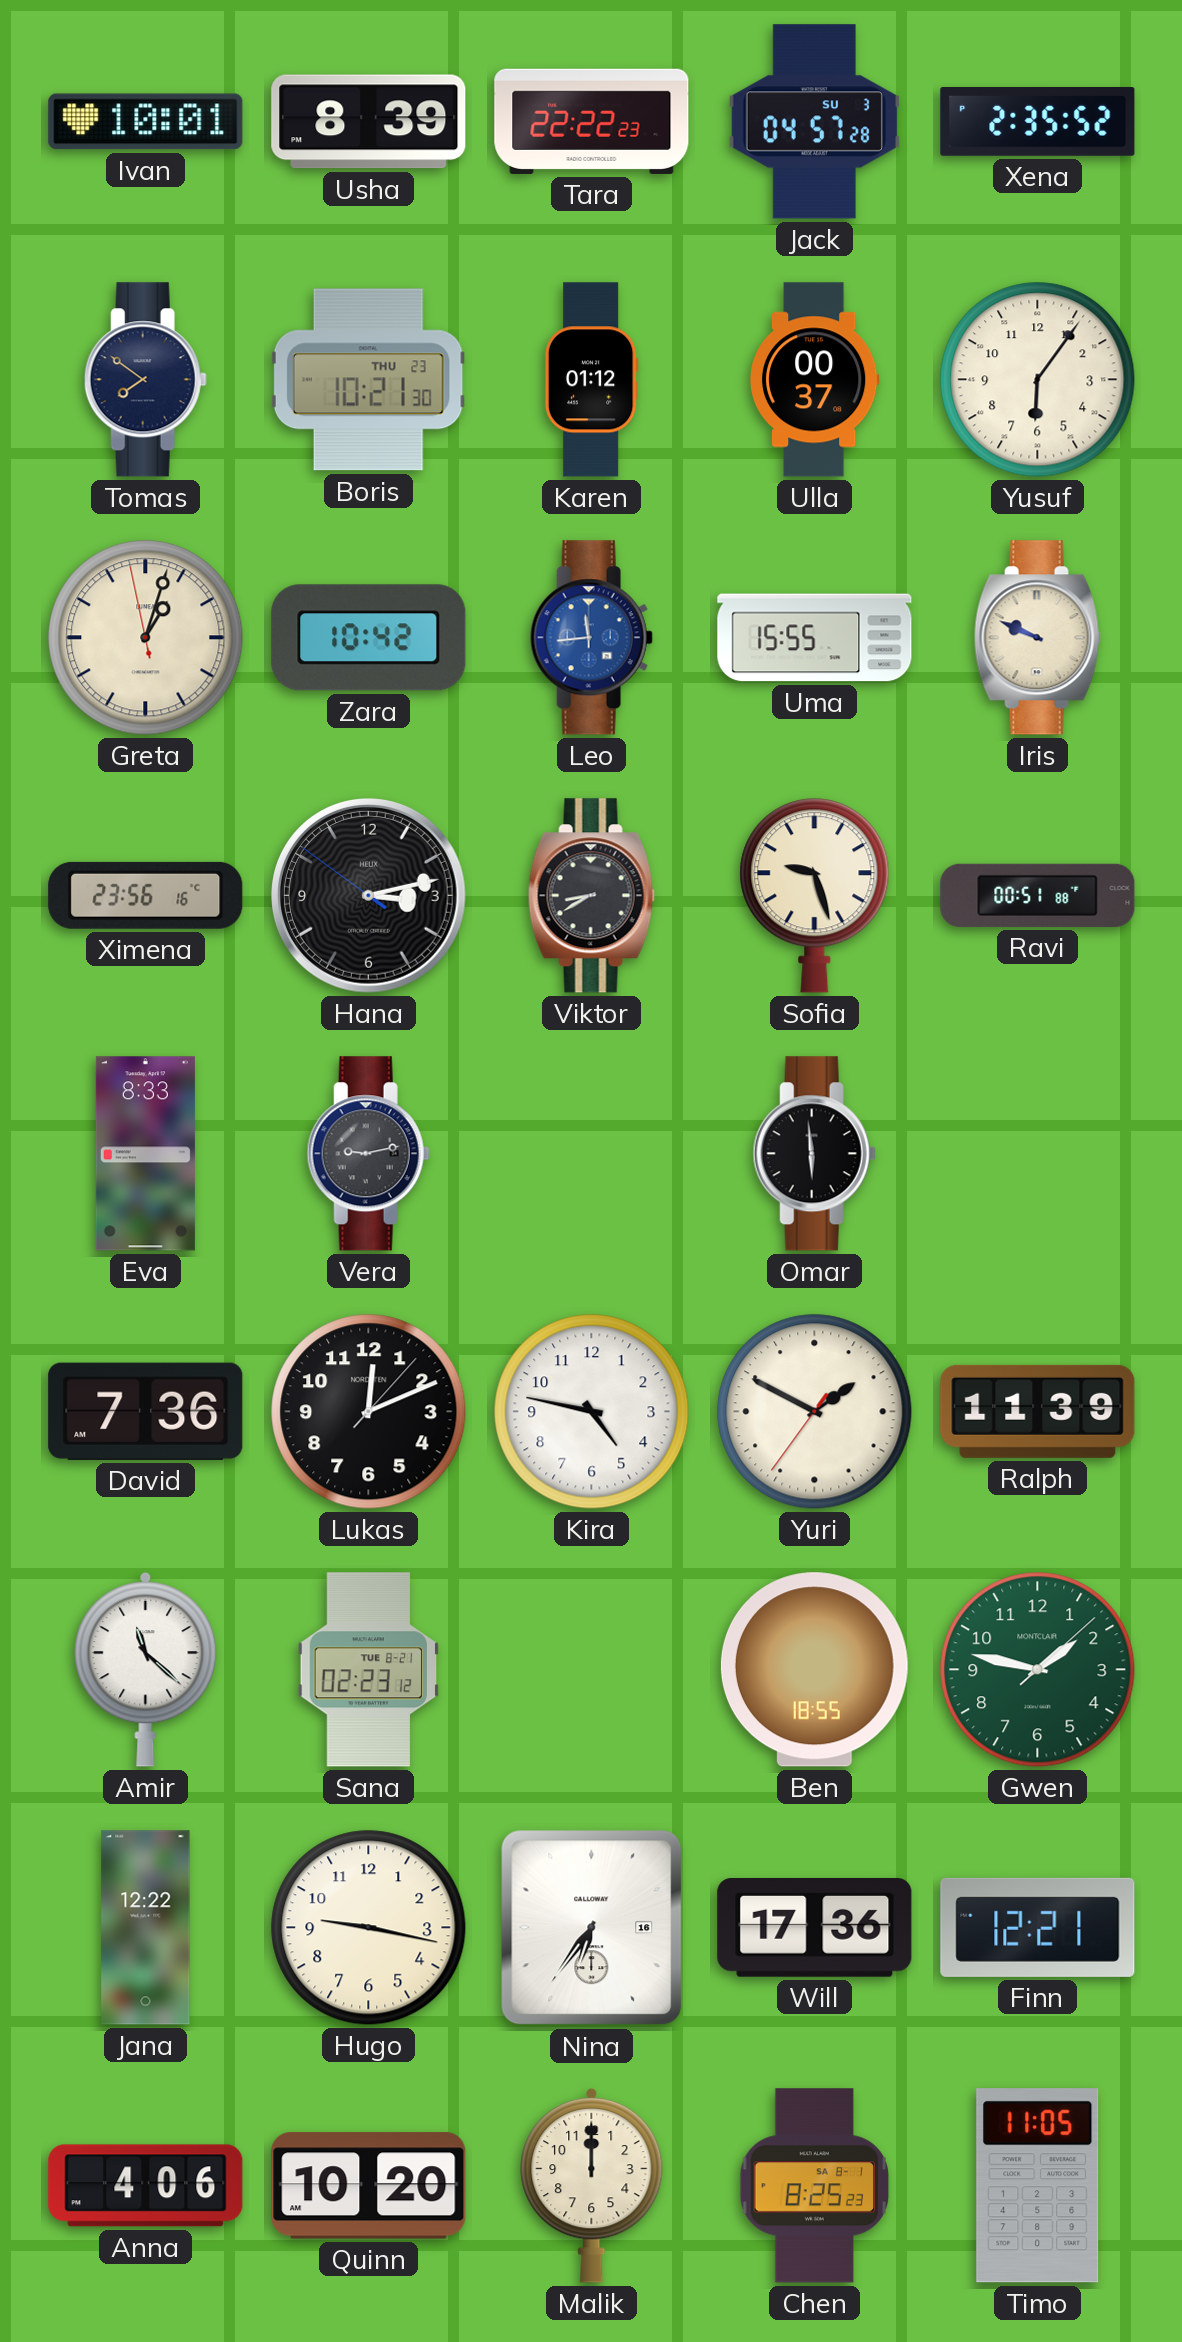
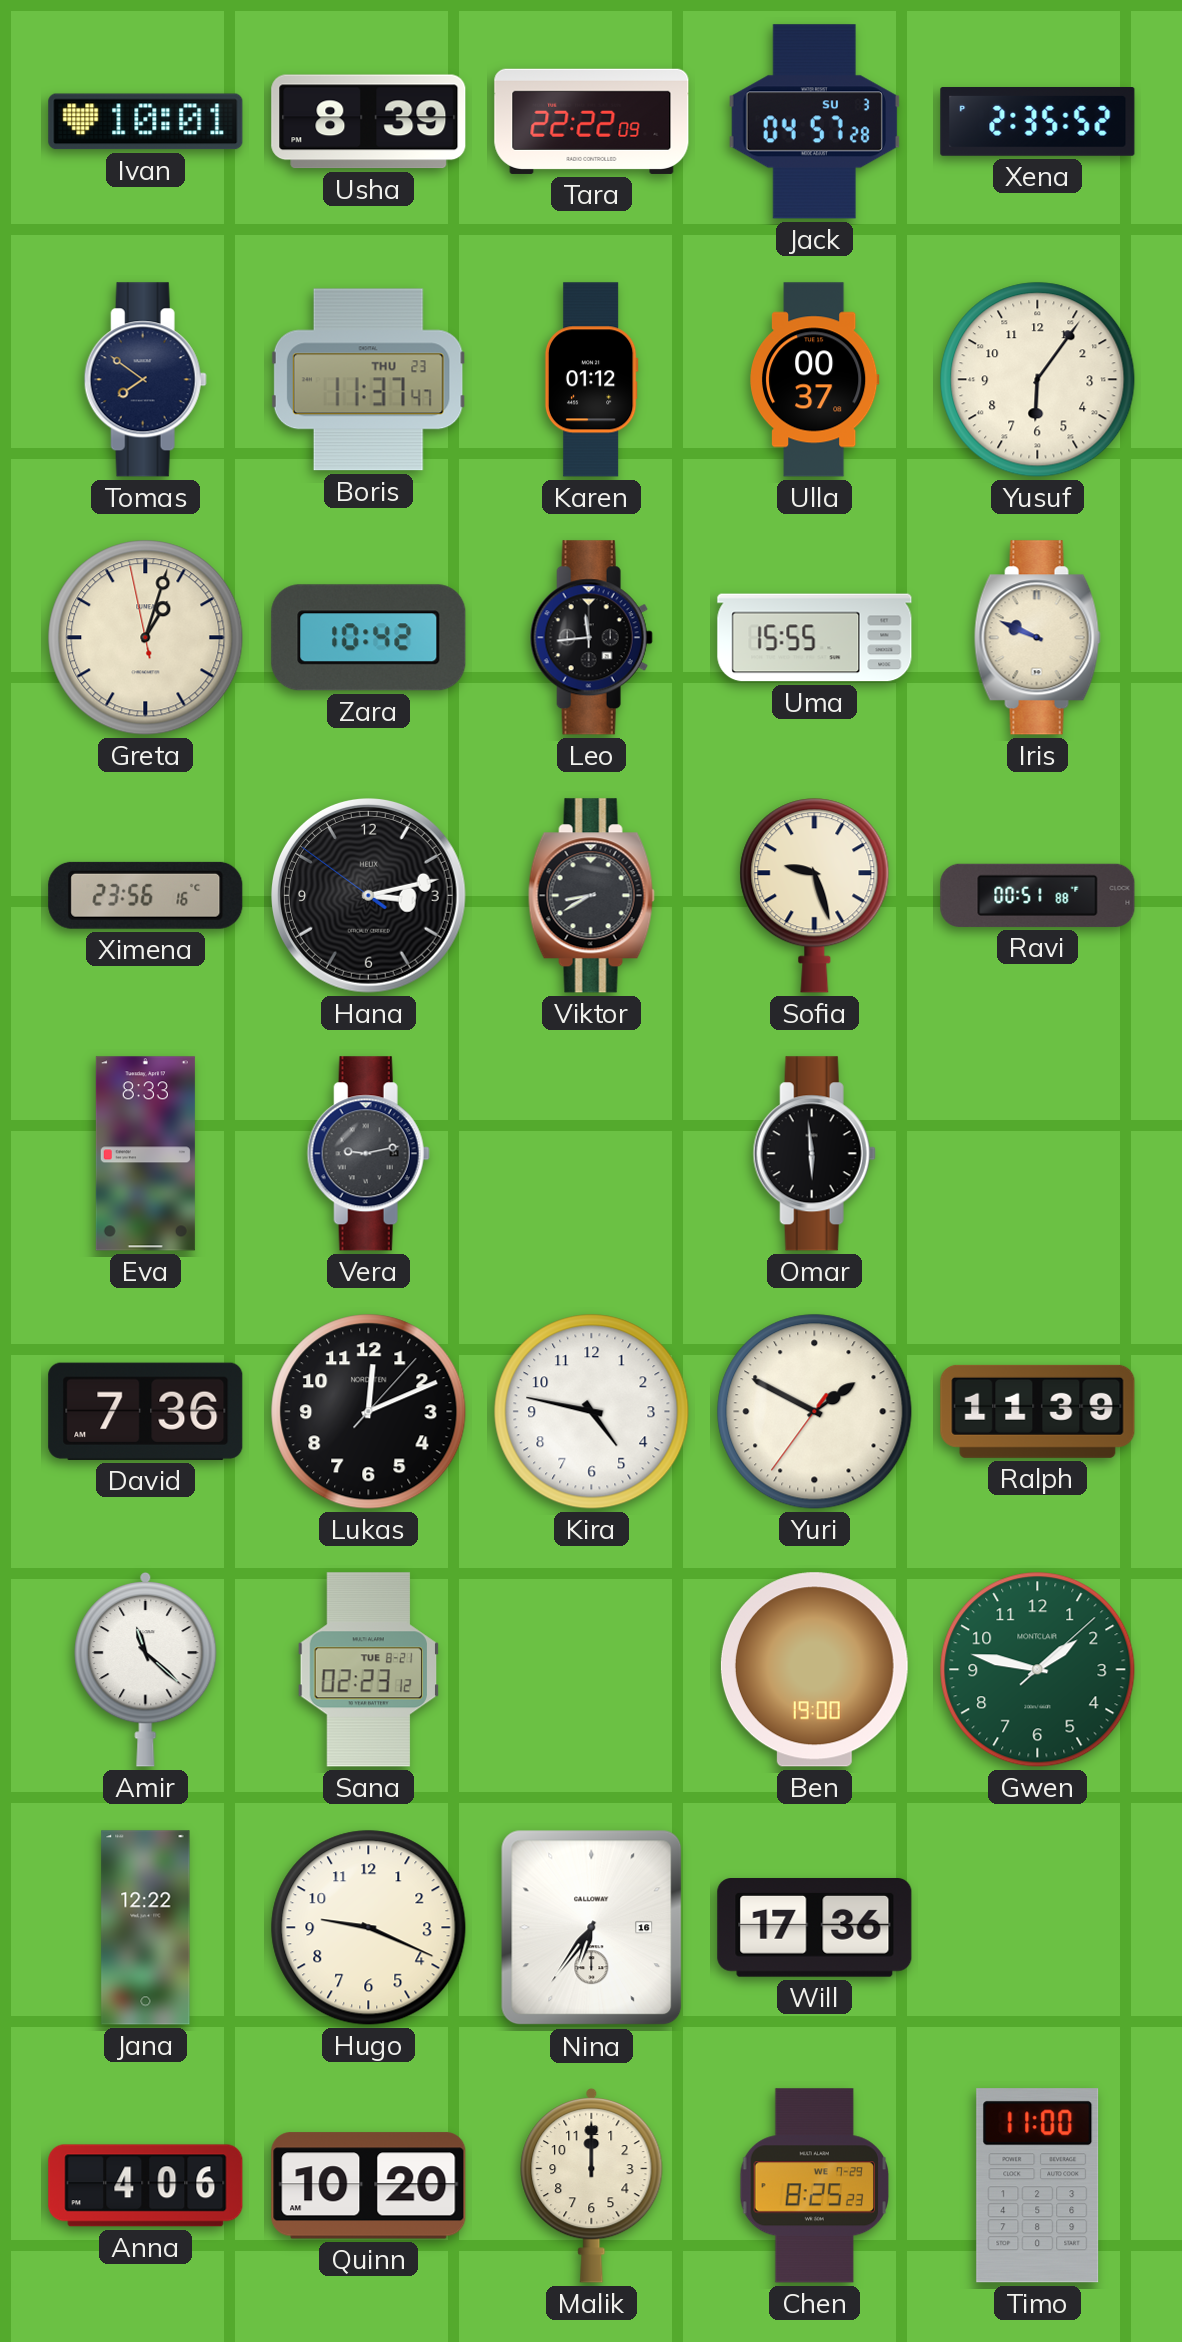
Tara: 22:22:23 -> 22:22:09 (592, 121)
Boris: 10:21 -> 11:37 (368, 380)
Leo dial: blue -> black (591, 638)
Ben: 18:55 -> 19:00 (814, 1670)
Hugo: 9:17 -> 9:19 (369, 1928)
Finn: 12:21 -> none (1038, 1927)
Chen date: SA 8-1 -> WE 7-29 (815, 2186)
Timo: 11:05 -> 11:00 (1038, 2186)
